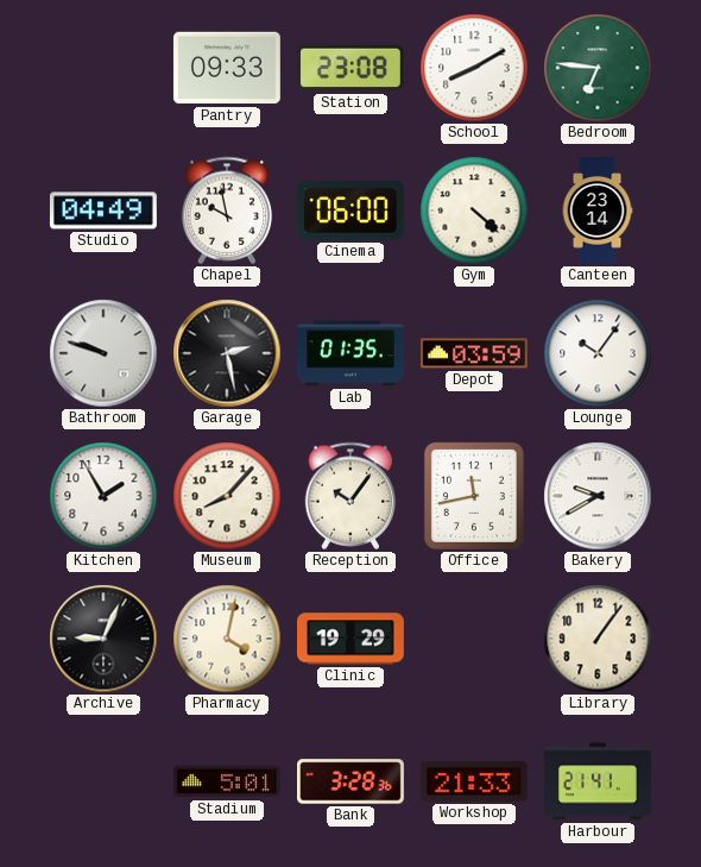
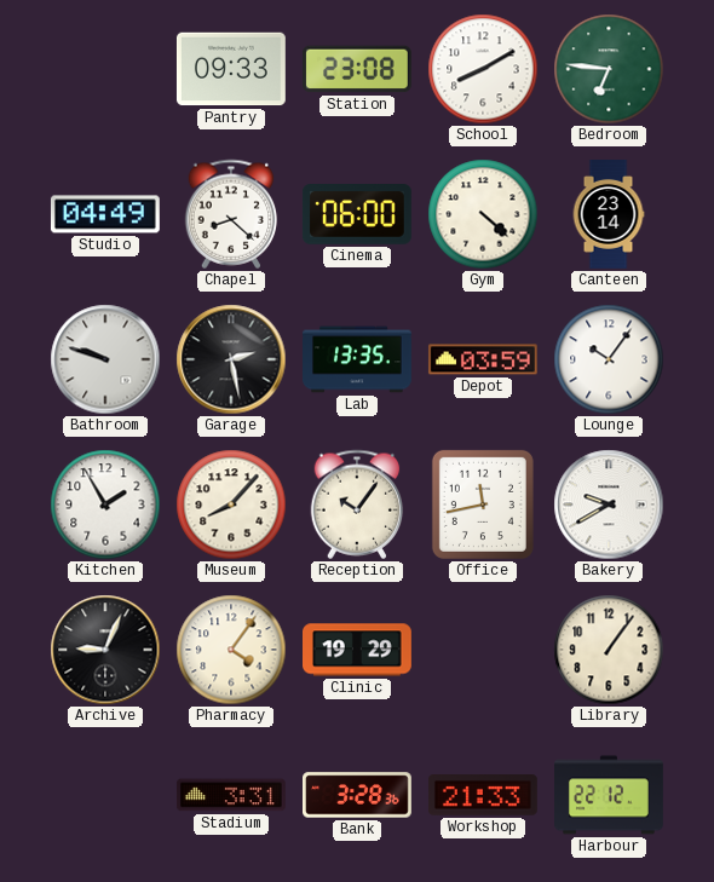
Chapel: 9:58 -> 8:22 (231, 214)
Lab: 01:35 -> 13:35 (358, 359)
Pharmacy: 4:02 -> 4:06 (231, 650)
Stadium: 5:01 -> 3:31 (231, 795)
Harbour: 21:41 -> 22:12 (610, 795)
